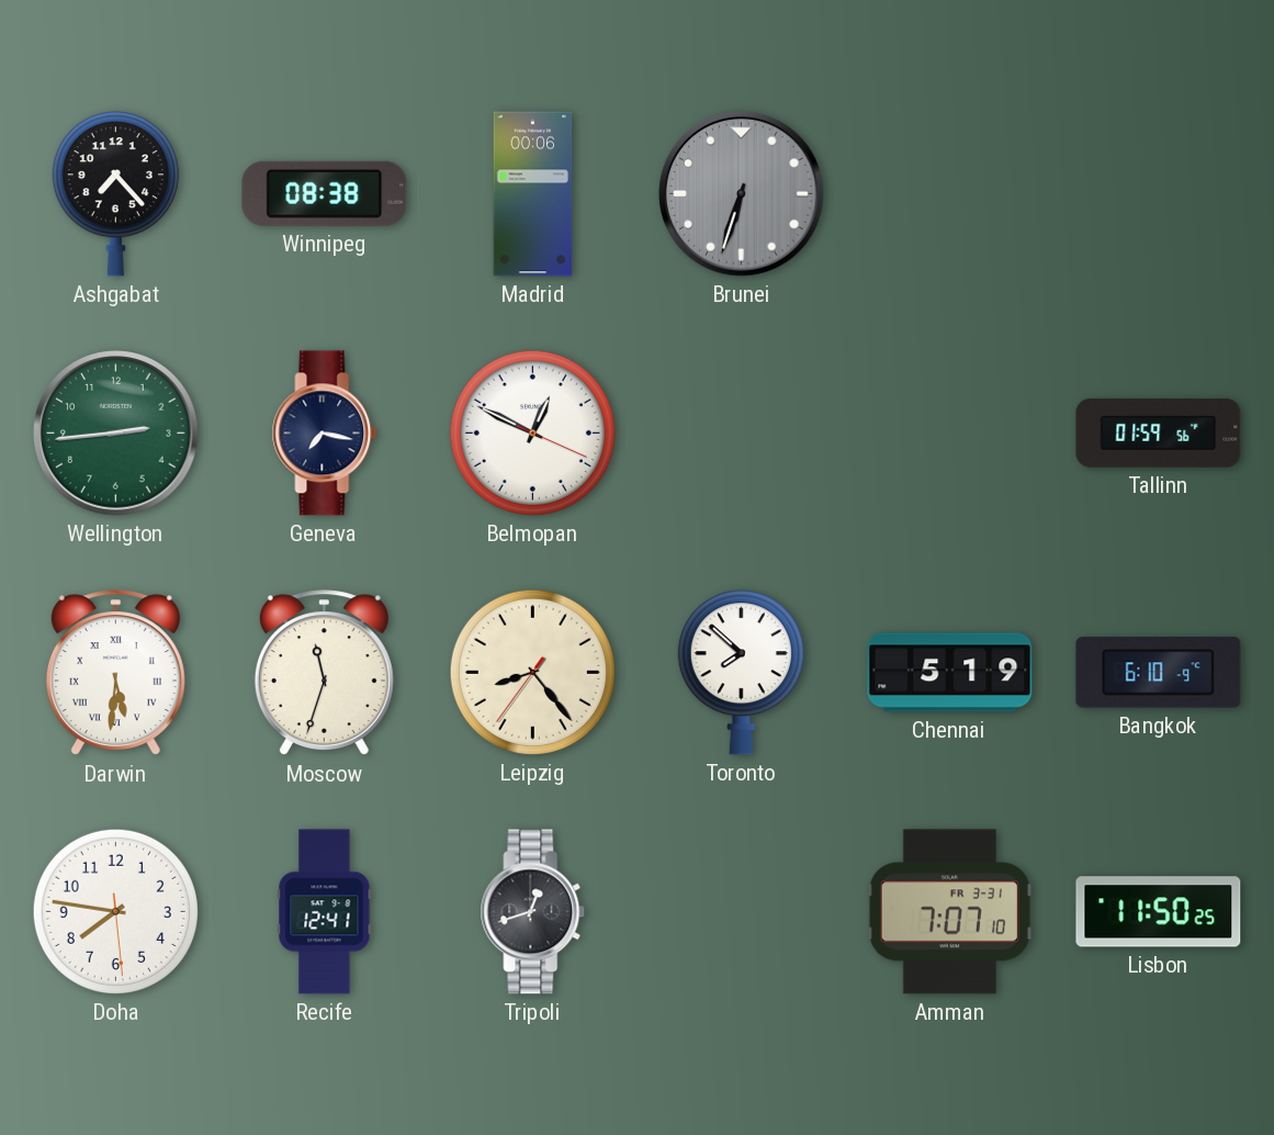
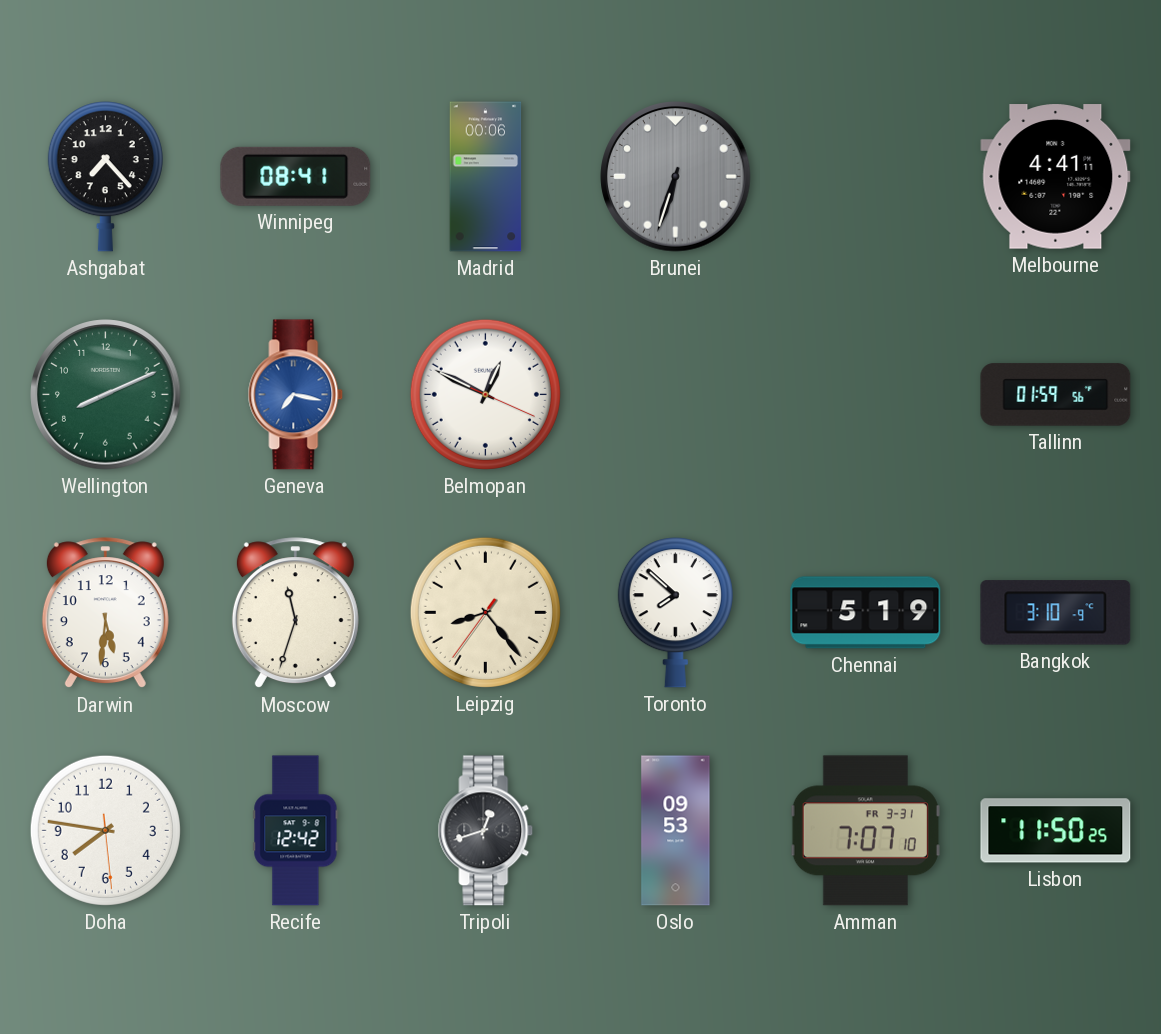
Winnipeg: 08:38 -> 08:41 (296, 176)
Melbourne: none -> 4:41 (1056, 177)
Wellington: 2:44 -> 8:11 (106, 395)
Geneva dial: navy -> blue (296, 395)
Darwin numerals: Roman -> Arabic (105, 613)
Bangkok: 6:10 -> 3:10 (1056, 613)
Recife: 12:41 -> 12:42 (296, 831)
Oslo: none -> 09:53 (676, 831)
